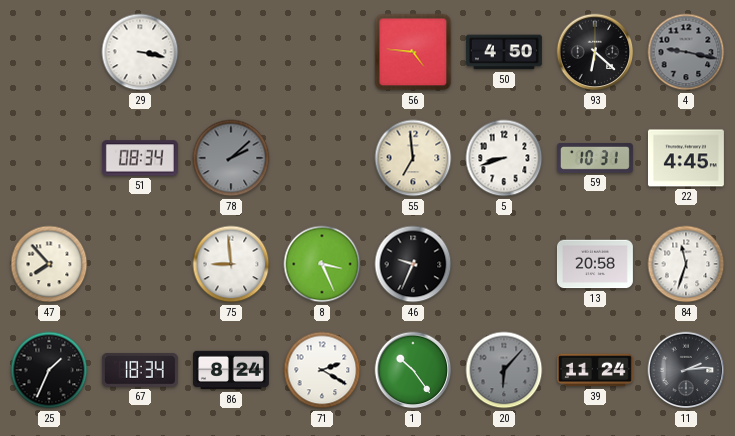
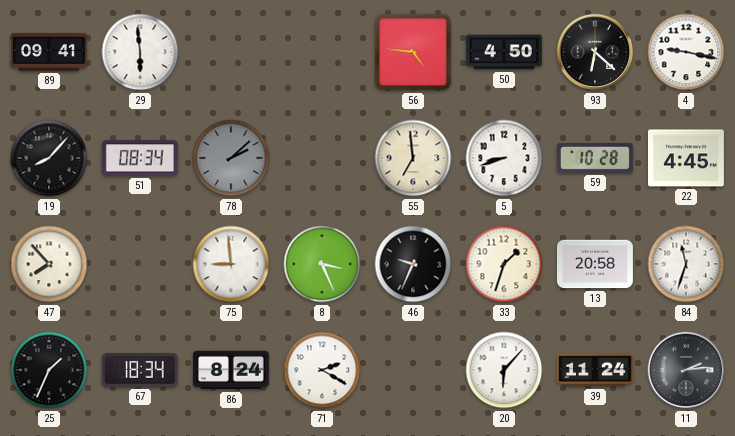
89: none -> 09:41 (49, 52)
29: 3:17 -> 5:59 (140, 52)
4 dial: grey -> white (686, 52)
19: none -> 8:07 (49, 158)
59: 10:31 -> 10:28 (595, 159)
33: none -> 1:33 (504, 264)
1: 10:24 -> none (413, 370)
20 dial: grey -> white (504, 370)
